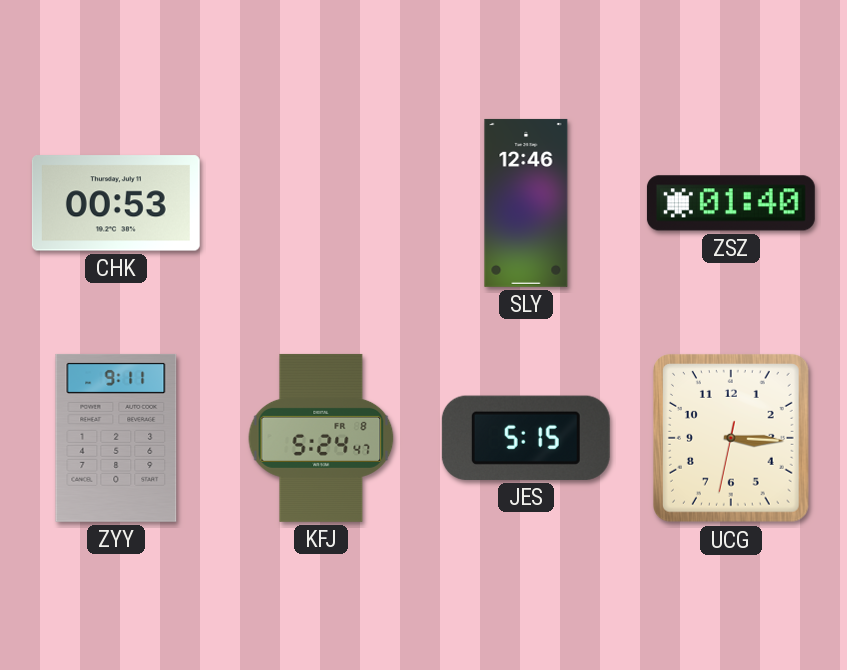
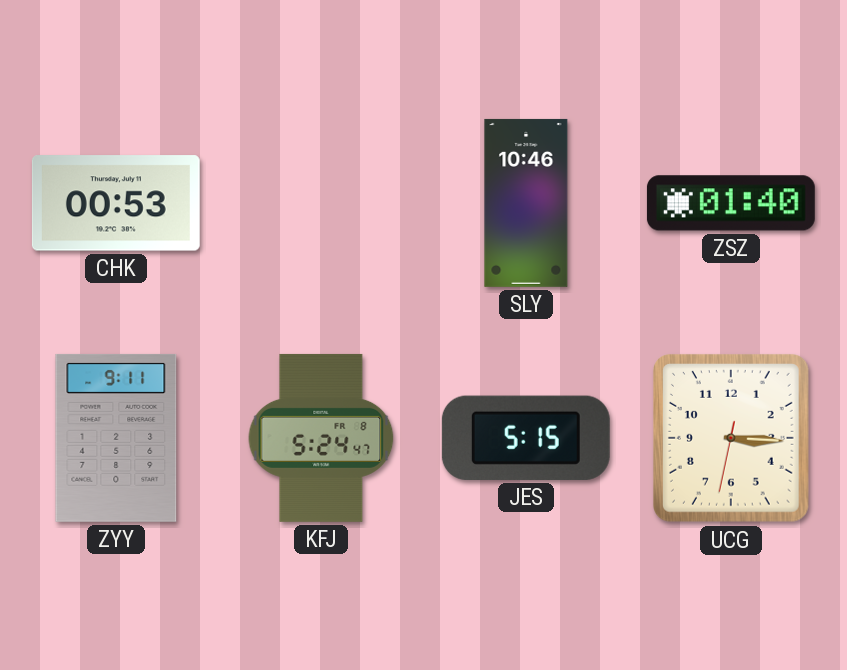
SLY: 12:46 -> 10:46 (526, 203)
